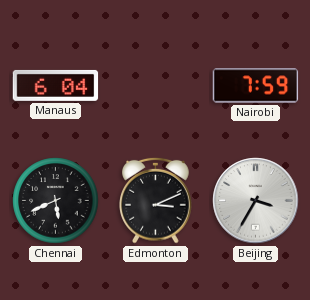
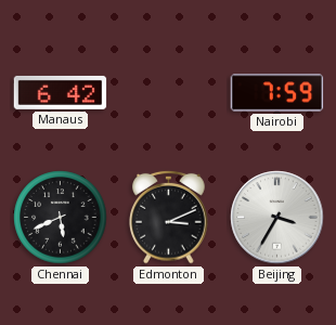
Manaus: 6:04 -> 6:42 (61, 92)
